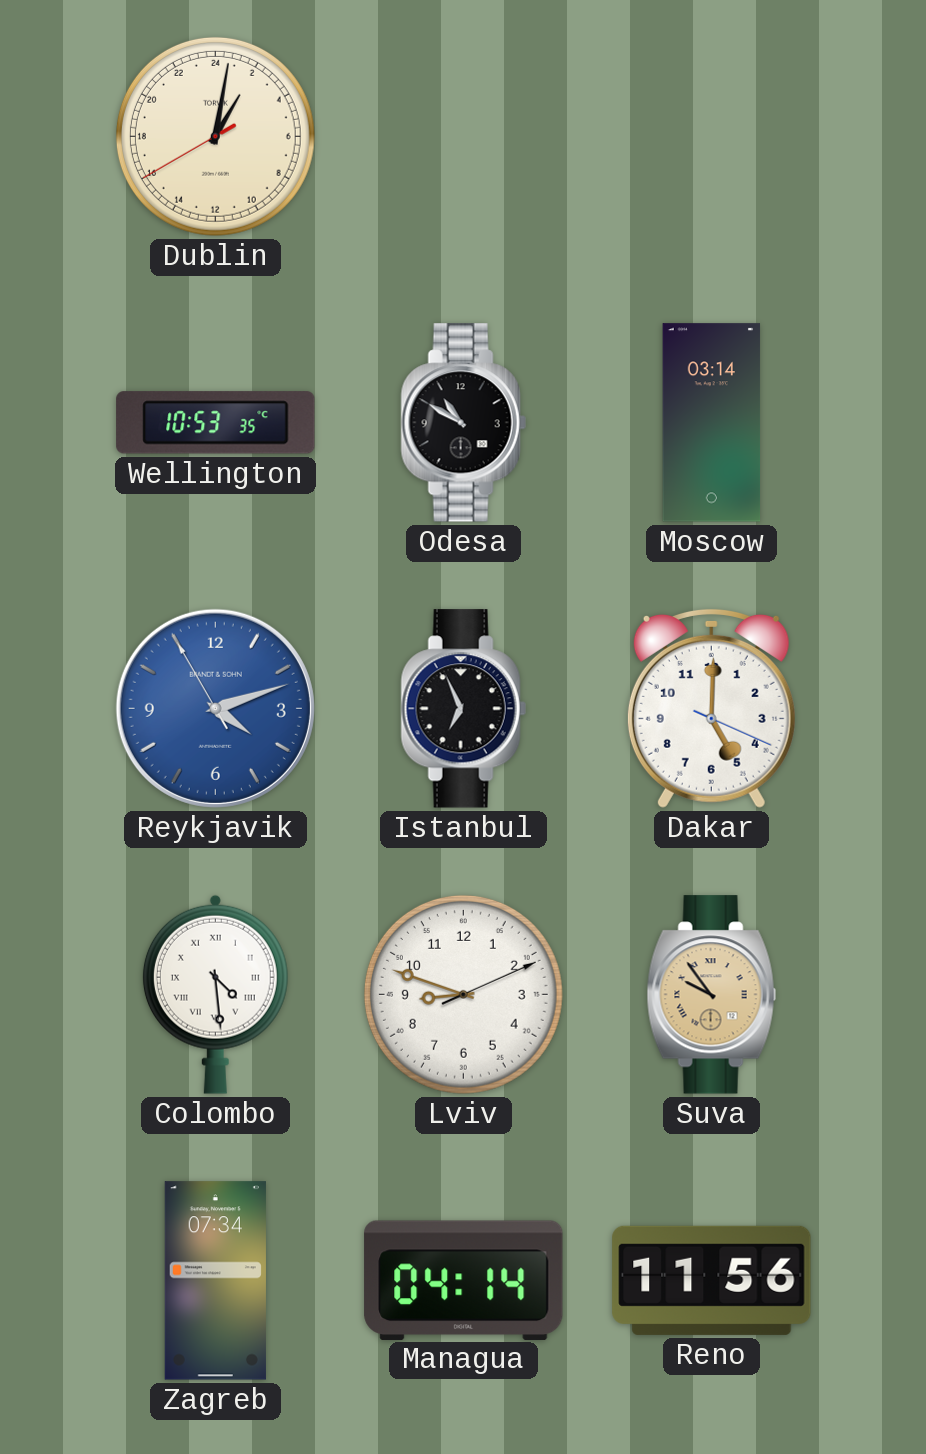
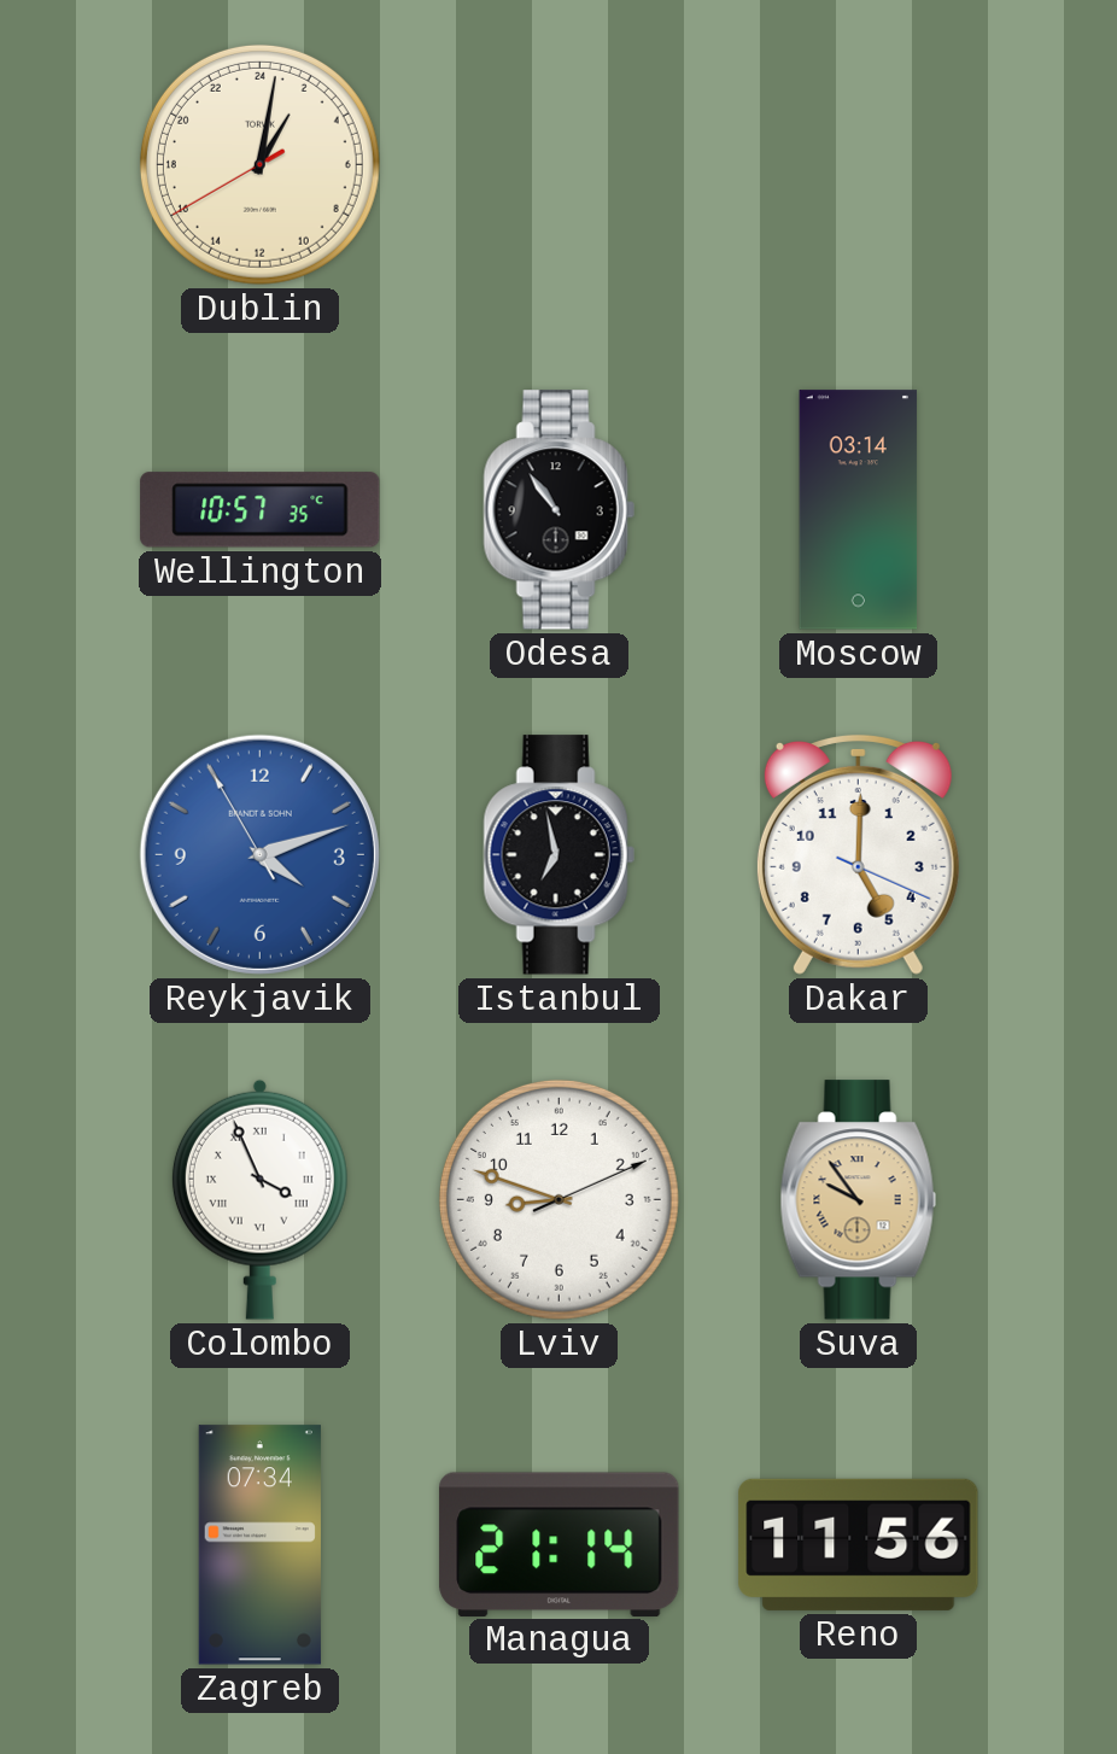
Wellington: 10:53 -> 10:57 (261, 510)
Odesa: 10:50 -> 10:54 (558, 510)
Istanbul: 6:56 -> 6:58 (558, 855)
Colombo: 4:29 -> 3:56 (259, 1199)
Managua: 04:14 -> 21:14 (560, 1544)
